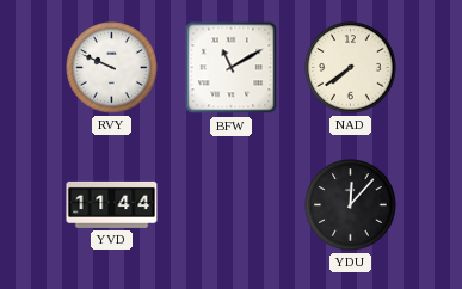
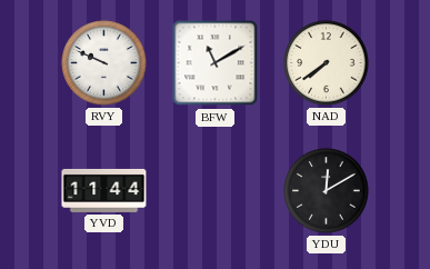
YDU: 12:07 -> 12:10 (327, 191)
